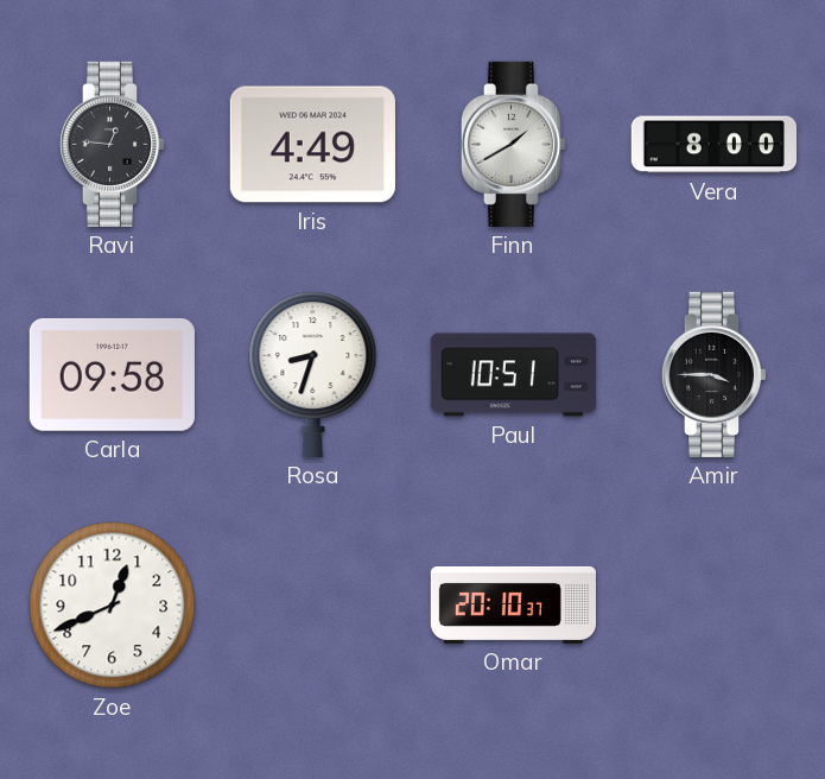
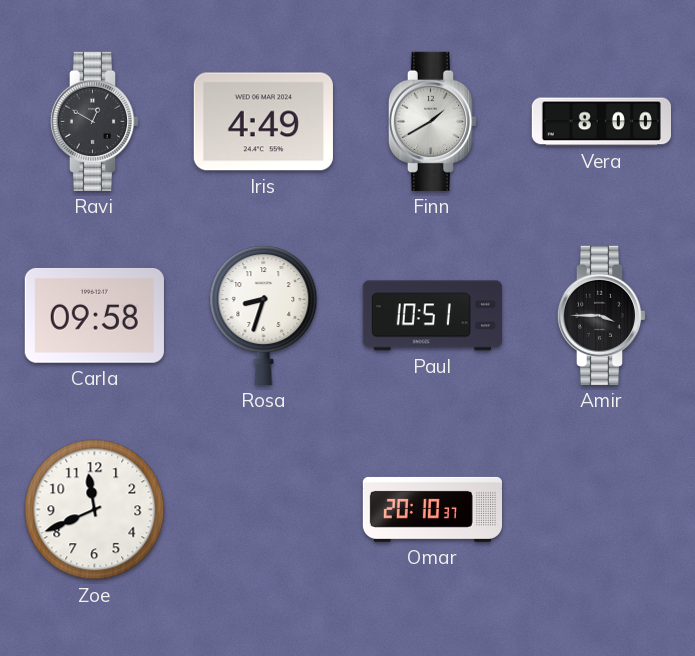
Ravi: 12:46 -> 12:50 (95, 121)
Zoe: 12:41 -> 11:41 (95, 510)
